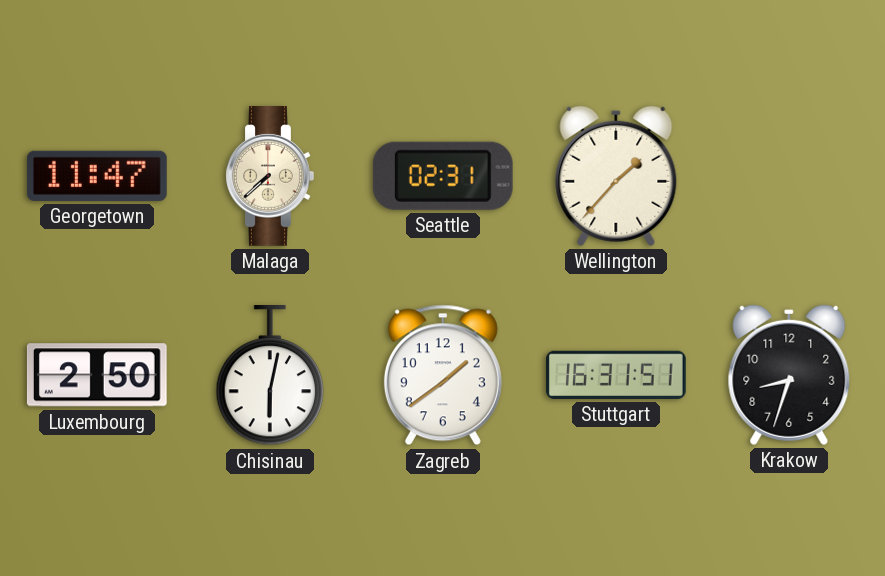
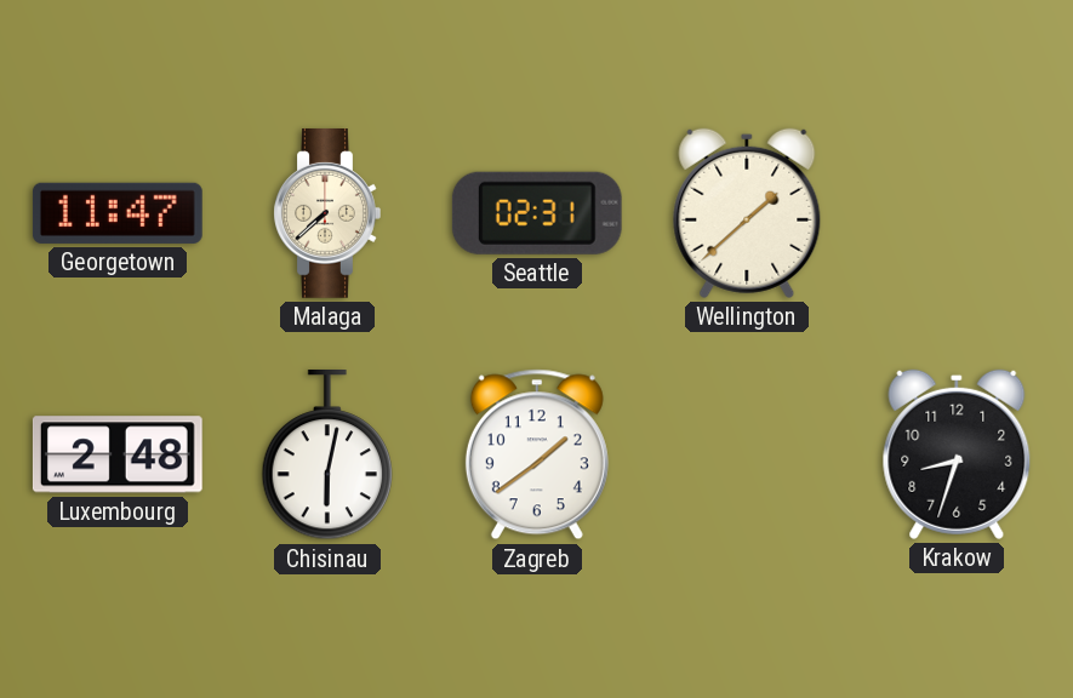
Wellington: 1:37 -> 1:38 (747, 213)
Luxembourg: 2:50 -> 2:48 (118, 454)
Stuttgart: 16:31 -> none (617, 375)
